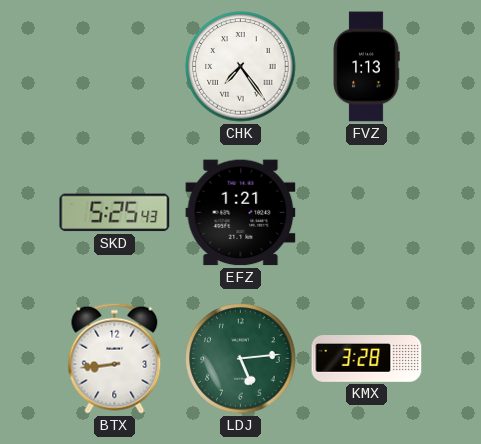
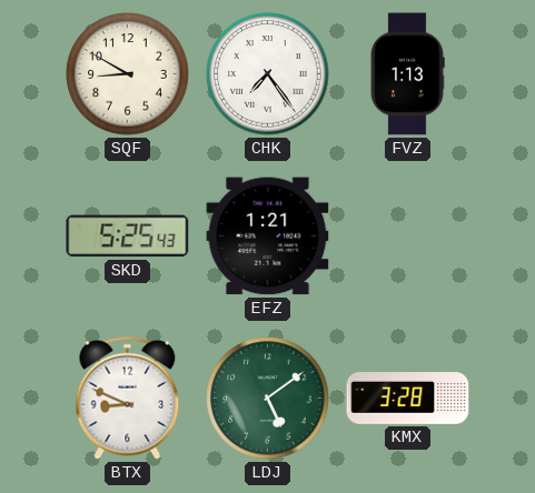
SQF: none -> 8:50 (128, 74)
BTX: 8:44 -> 8:49 (128, 398)
LDJ: 5:14 -> 5:09 (268, 399)
